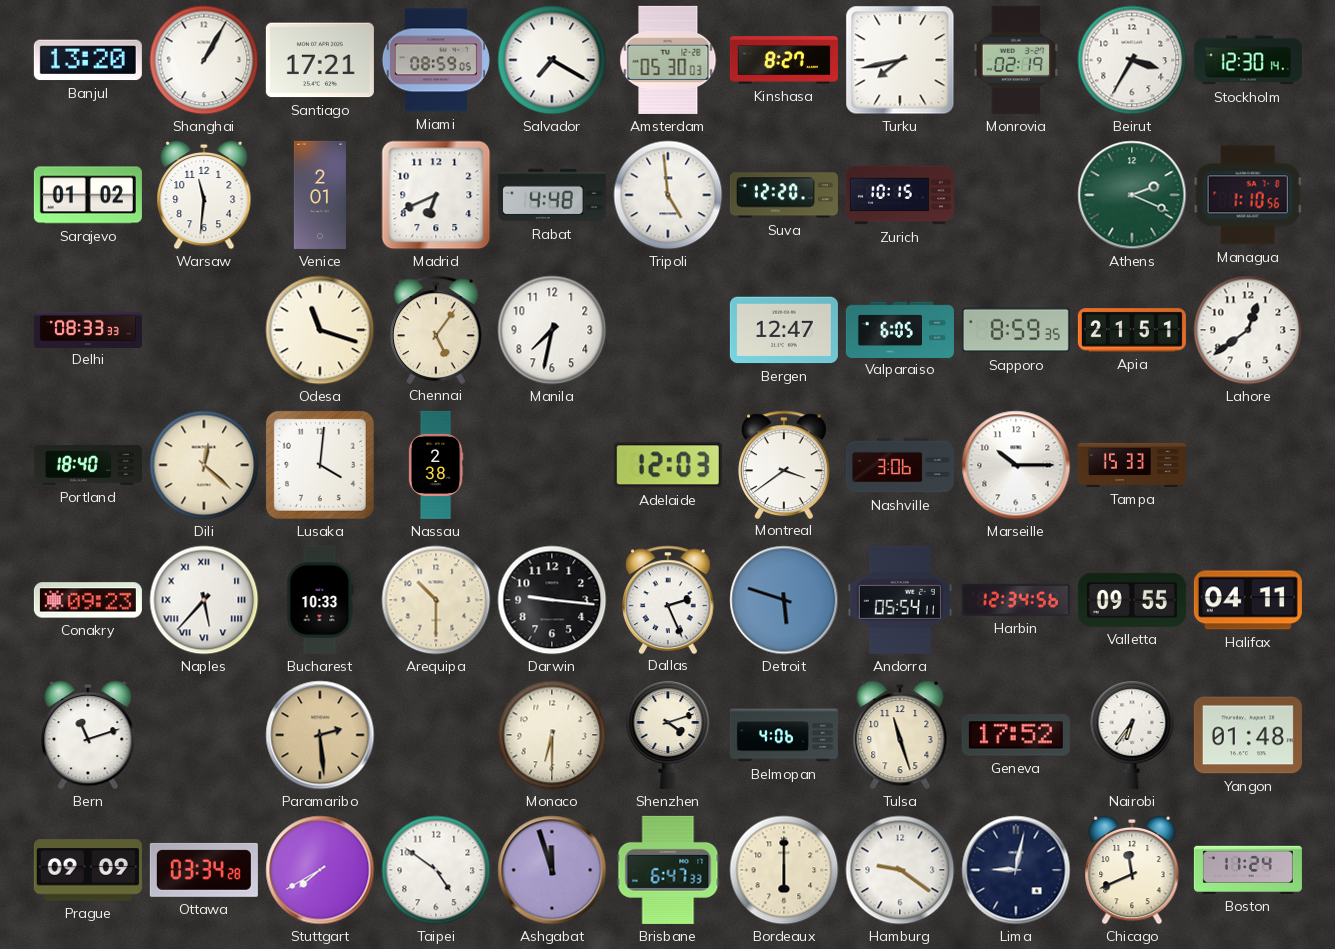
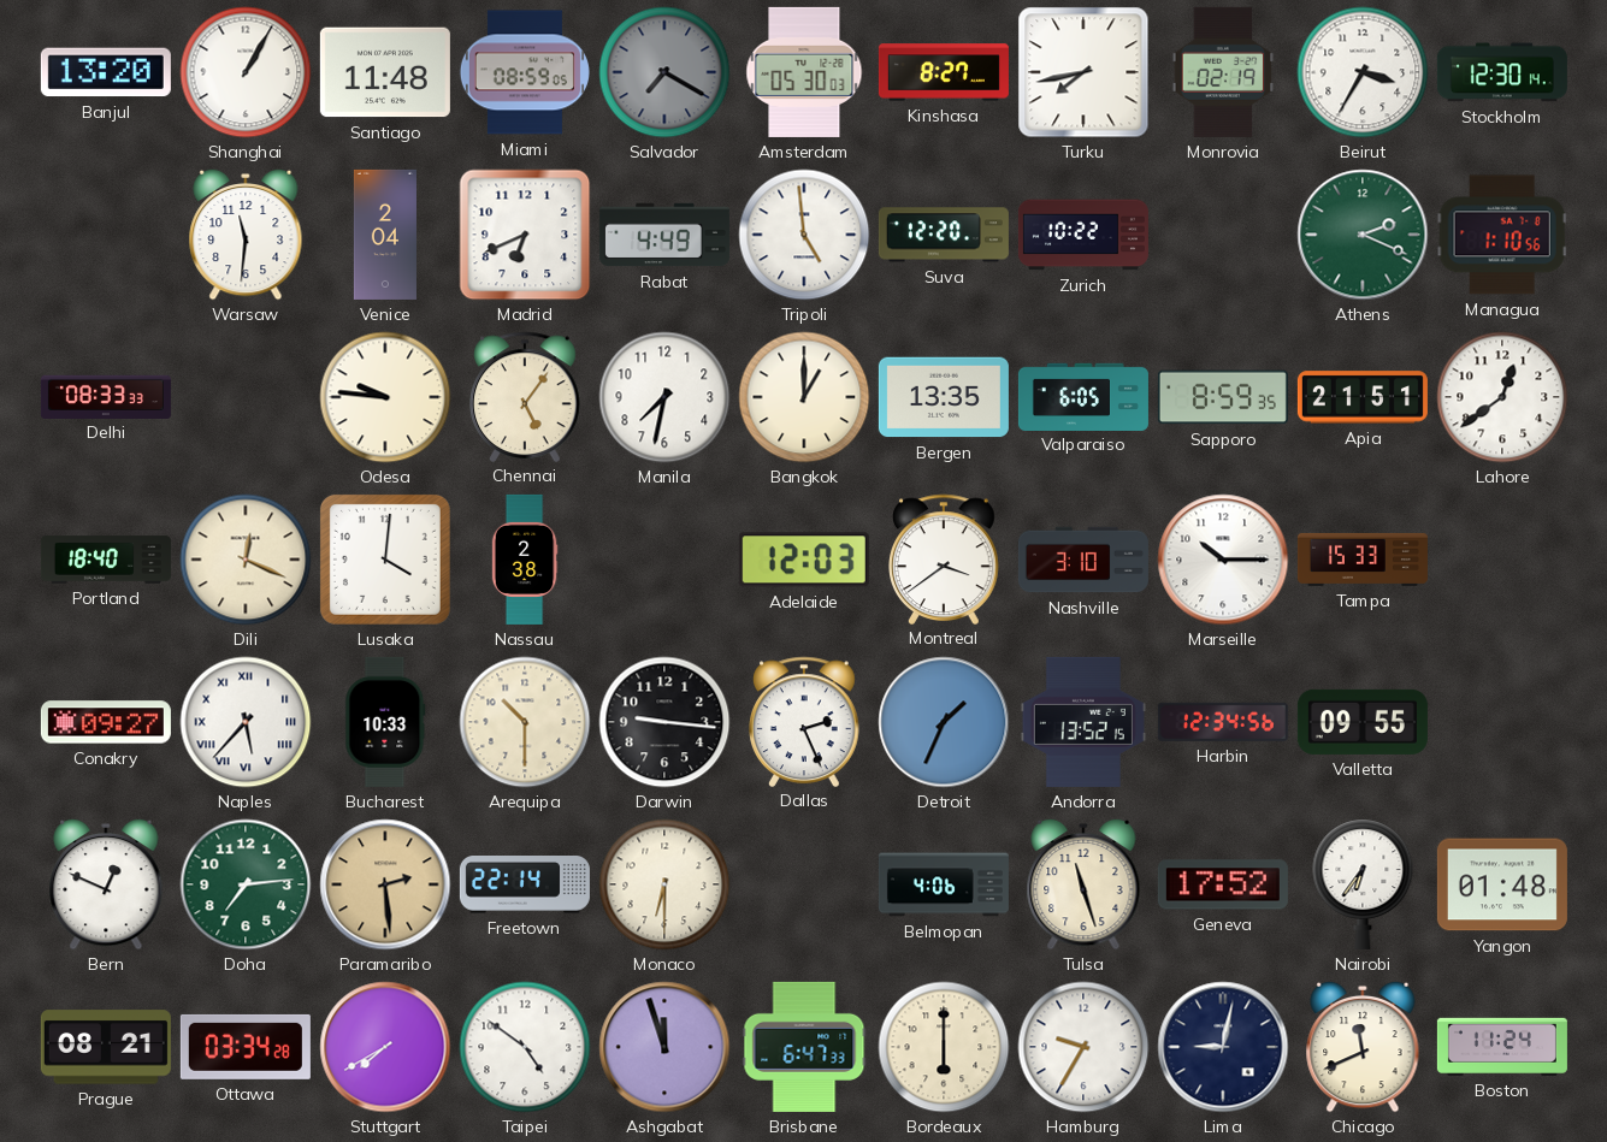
Santiago: 17:21 -> 11:48 (385, 72)
Salvador dial: white -> grey (664, 72)
Sarajevo: 01:02 -> none (88, 195)
Venice: 2:01 -> 2:04 (385, 235)
Rabat: 4:48 -> 4:49 (664, 235)
Zurich: 10:15 -> 10:22 (1083, 235)
Odesa: 11:18 -> 9:46 (385, 397)
Bangkok: none -> 1:00 (804, 397)
Bergen: 12:47 -> 13:35 (944, 397)
Dili: 12:22 -> 12:19 (246, 560)
Nashville: 3:06 -> 3:10 (1083, 560)
Conakry: 09:23 -> 09:27 (106, 722)
Detroit: 5:48 -> 1:34 (944, 722)
Andorra: 05:54 -> 13:52 (1083, 722)
Halifax: 04:11 -> none (1248, 600)
Bern: 11:12 -> 12:49 (106, 884)
Doha: none -> 7:14 (246, 884)
Freetown: none -> 22:14 (525, 884)
Shenzhen: 4:12 -> none (668, 735)
Prague: 09:09 -> 08:21 (106, 1047)
Hamburg: 9:21 -> 9:35 (1083, 1047)
